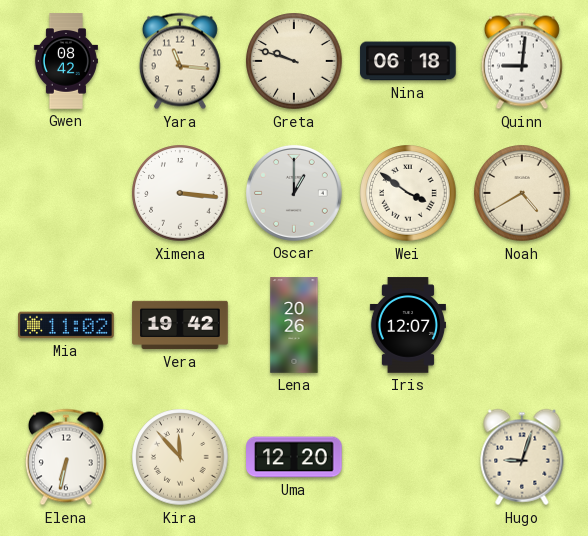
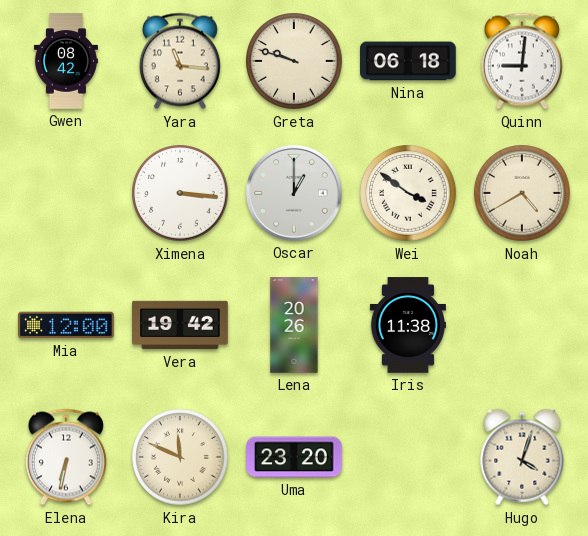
Mia: 11:02 -> 12:00 (66, 325)
Iris: 12:07 -> 11:38 (407, 325)
Kira: 11:53 -> 11:49 (180, 457)
Uma: 12:20 -> 23:20 (294, 457)
Hugo: 9:03 -> 4:03 (522, 457)
